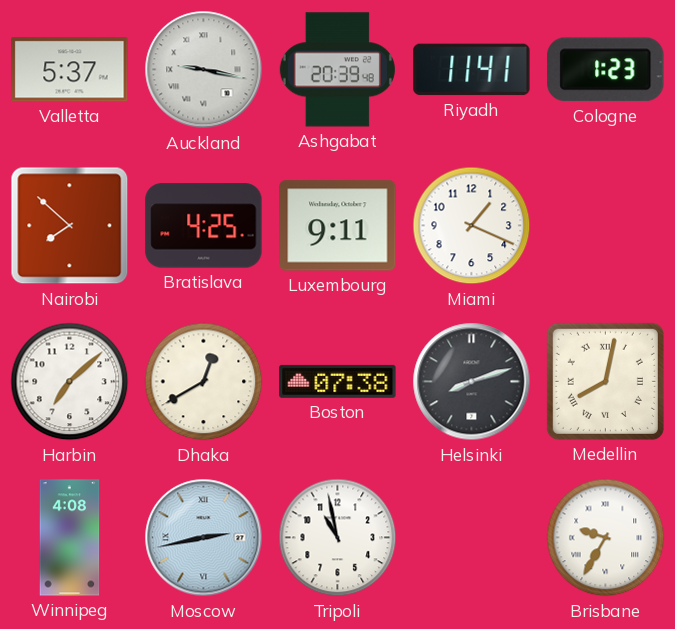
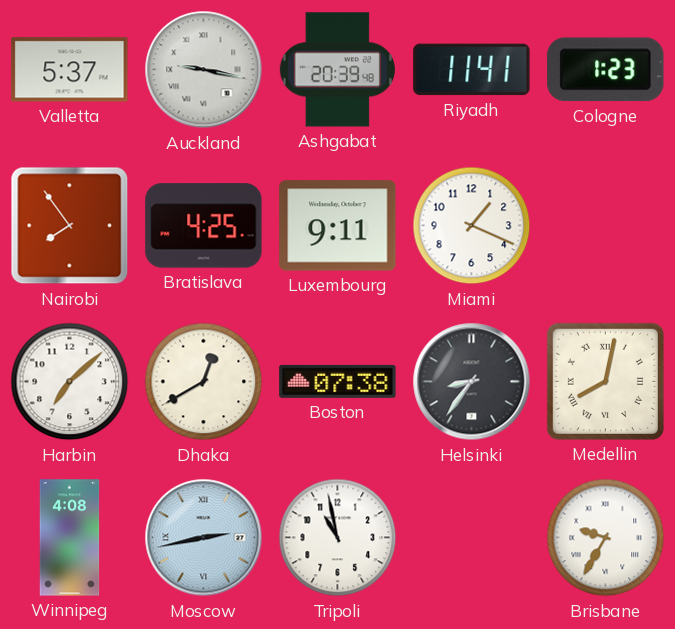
Nairobi: 7:52 -> 7:54 (70, 226)
Helsinki: 8:12 -> 8:36 (472, 382)
